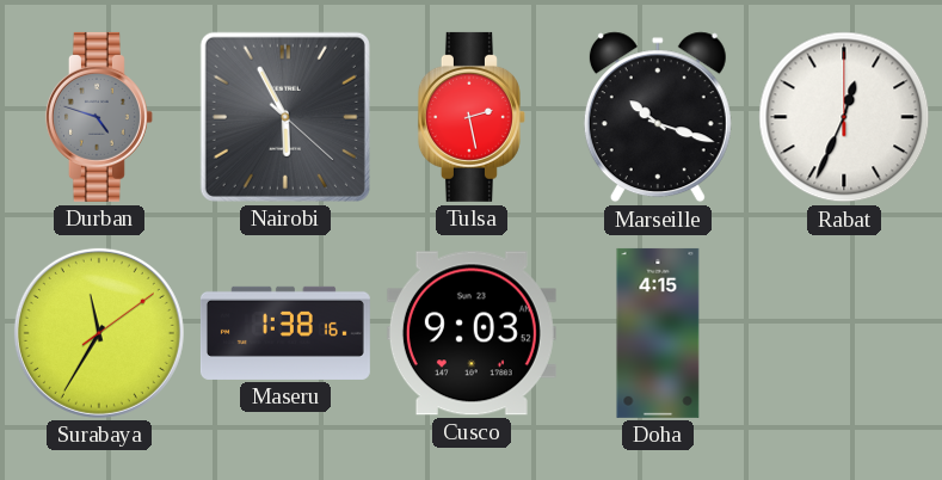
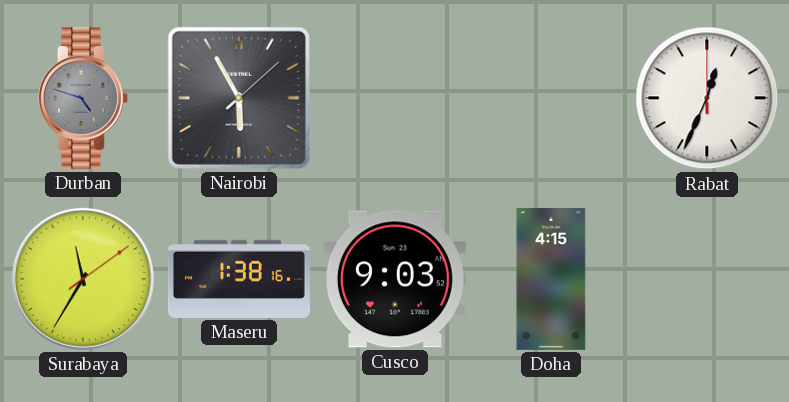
Nairobi: 5:55:22 -> 5:55:08 (239, 98)
Tulsa: 2:28 -> none (472, 117)
Marseille: 10:18 -> none (658, 117)
